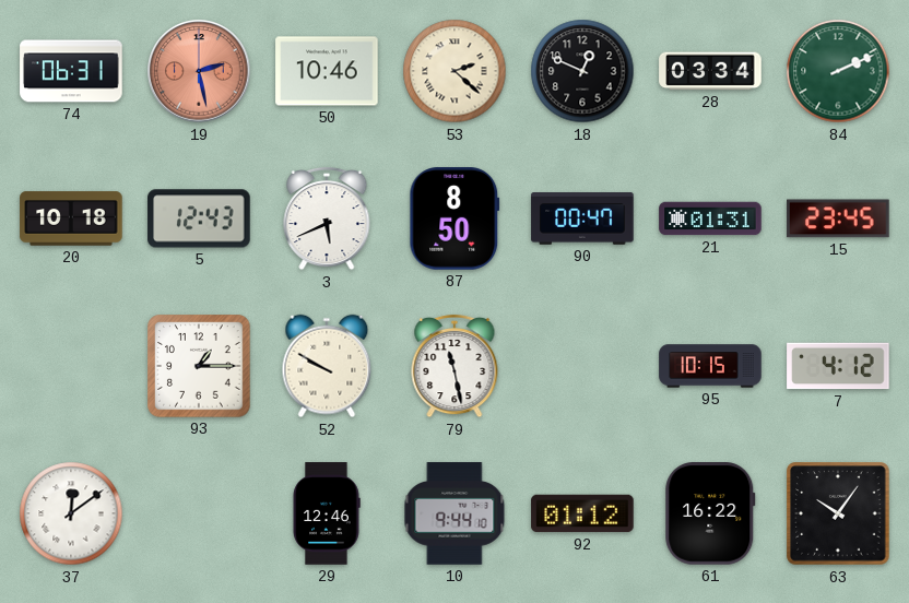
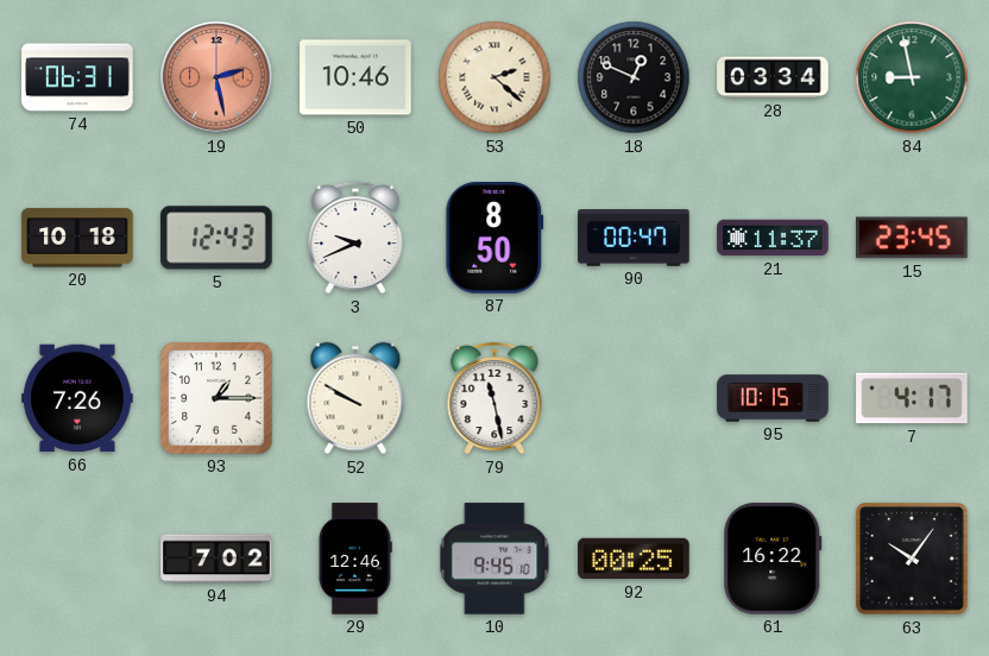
84: 2:11 -> 8:58 (912, 77)
3: 5:41 -> 9:41 (355, 238)
21: 01:31 -> 11:37 (773, 238)
66: none -> 7:26 (77, 398)
7: 4:12 -> 4:17 (912, 398)
37: 12:09 -> none (71, 513)
94: none -> 7:02 (216, 559)
10: 9:44 -> 9:45 (494, 559)
92: 01:12 -> 00:25 (634, 559)
